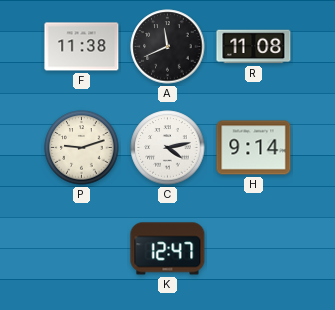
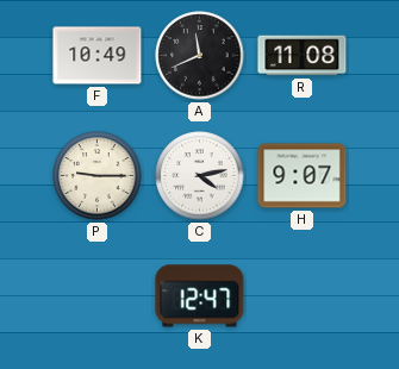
F: 11:38 -> 10:49 (98, 56)
P: 9:12 -> 9:15 (98, 176)
H: 9:14 -> 9:07 (303, 176)
